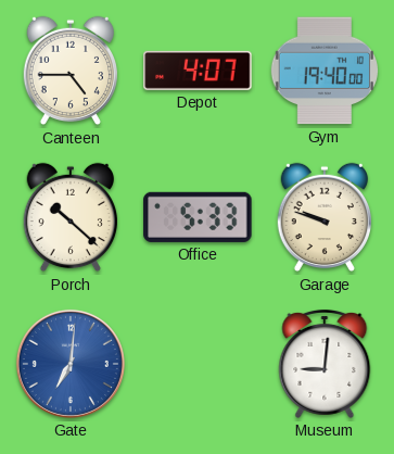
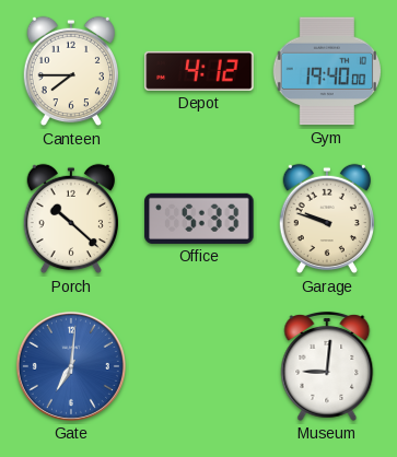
Canteen: 4:45 -> 7:45 (70, 71)
Depot: 4:07 -> 4:12 (199, 71)
